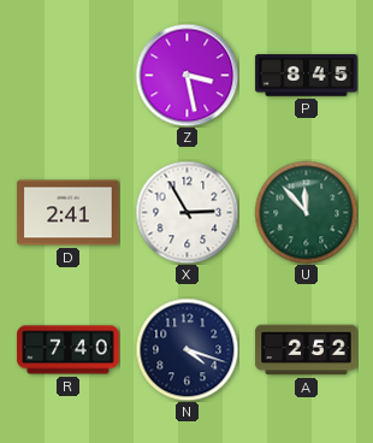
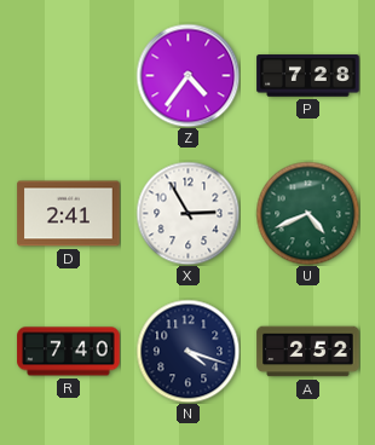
Z: 3:28 -> 4:36 (187, 75)
P: 8:45 -> 7:28 (308, 76)
U: 11:53 -> 4:41 (307, 213)
